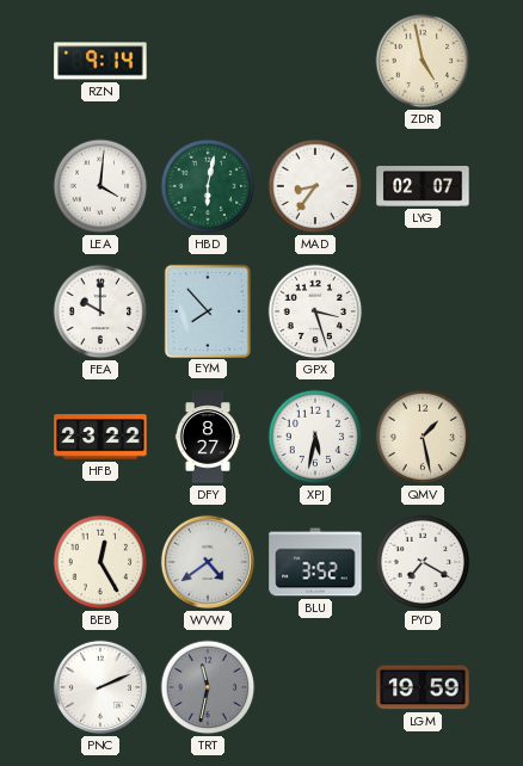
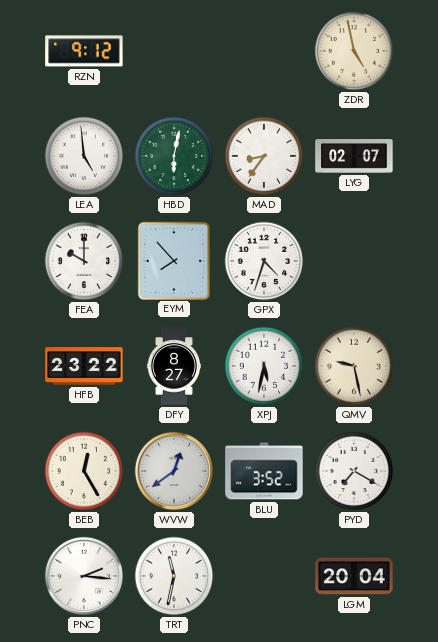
RZN: 9:14 -> 9:12 (84, 51)
LEA: 4:01 -> 4:59 (84, 156)
GPX: 3:27 -> 4:33 (264, 261)
QMV: 1:28 -> 9:28 (354, 366)
WVW: 4:39 -> 12:39 (174, 471)
PNC: 2:11 -> 2:16 (84, 576)
TRT dial: grey -> white (174, 576)
LGM: 19:59 -> 20:04 (354, 576)
